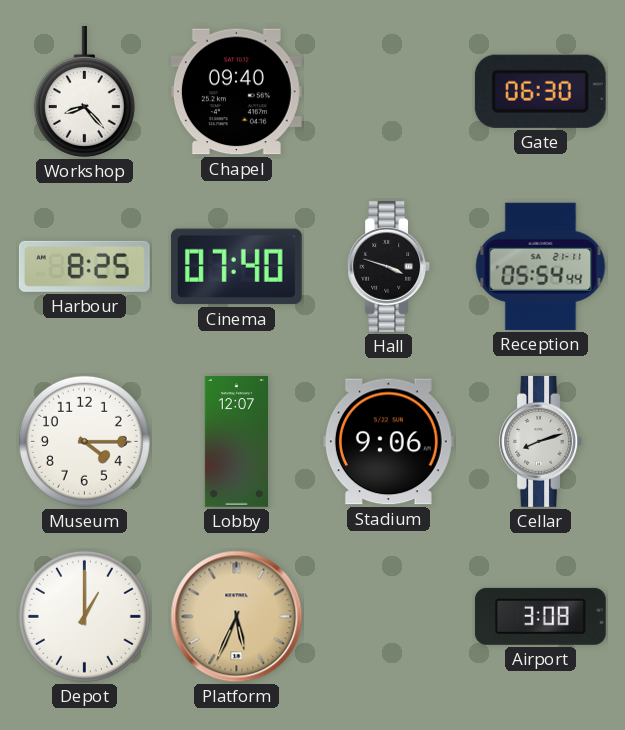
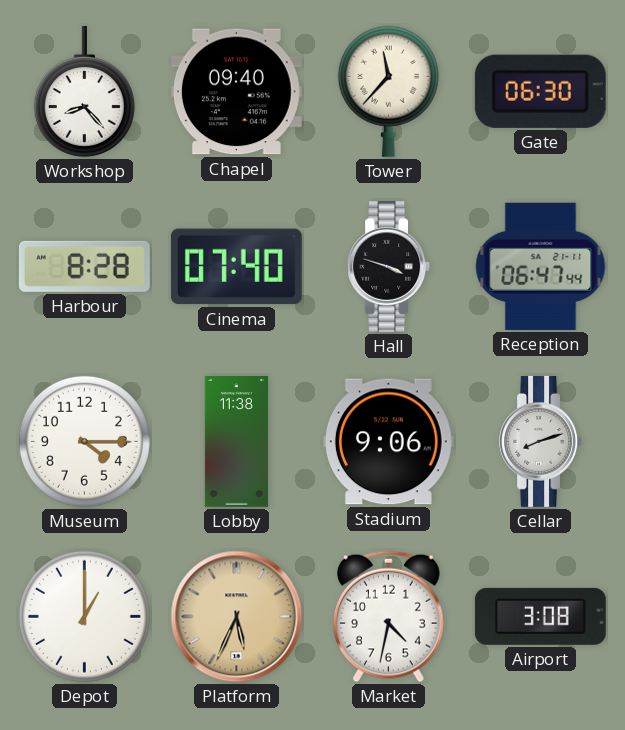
Tower: none -> 11:37 (388, 91)
Harbour: 8:25 -> 8:28 (84, 266)
Reception: 05:54 -> 06:47 (541, 266)
Lobby: 12:07 -> 11:38 (236, 442)
Market: none -> 4:32 (388, 617)
